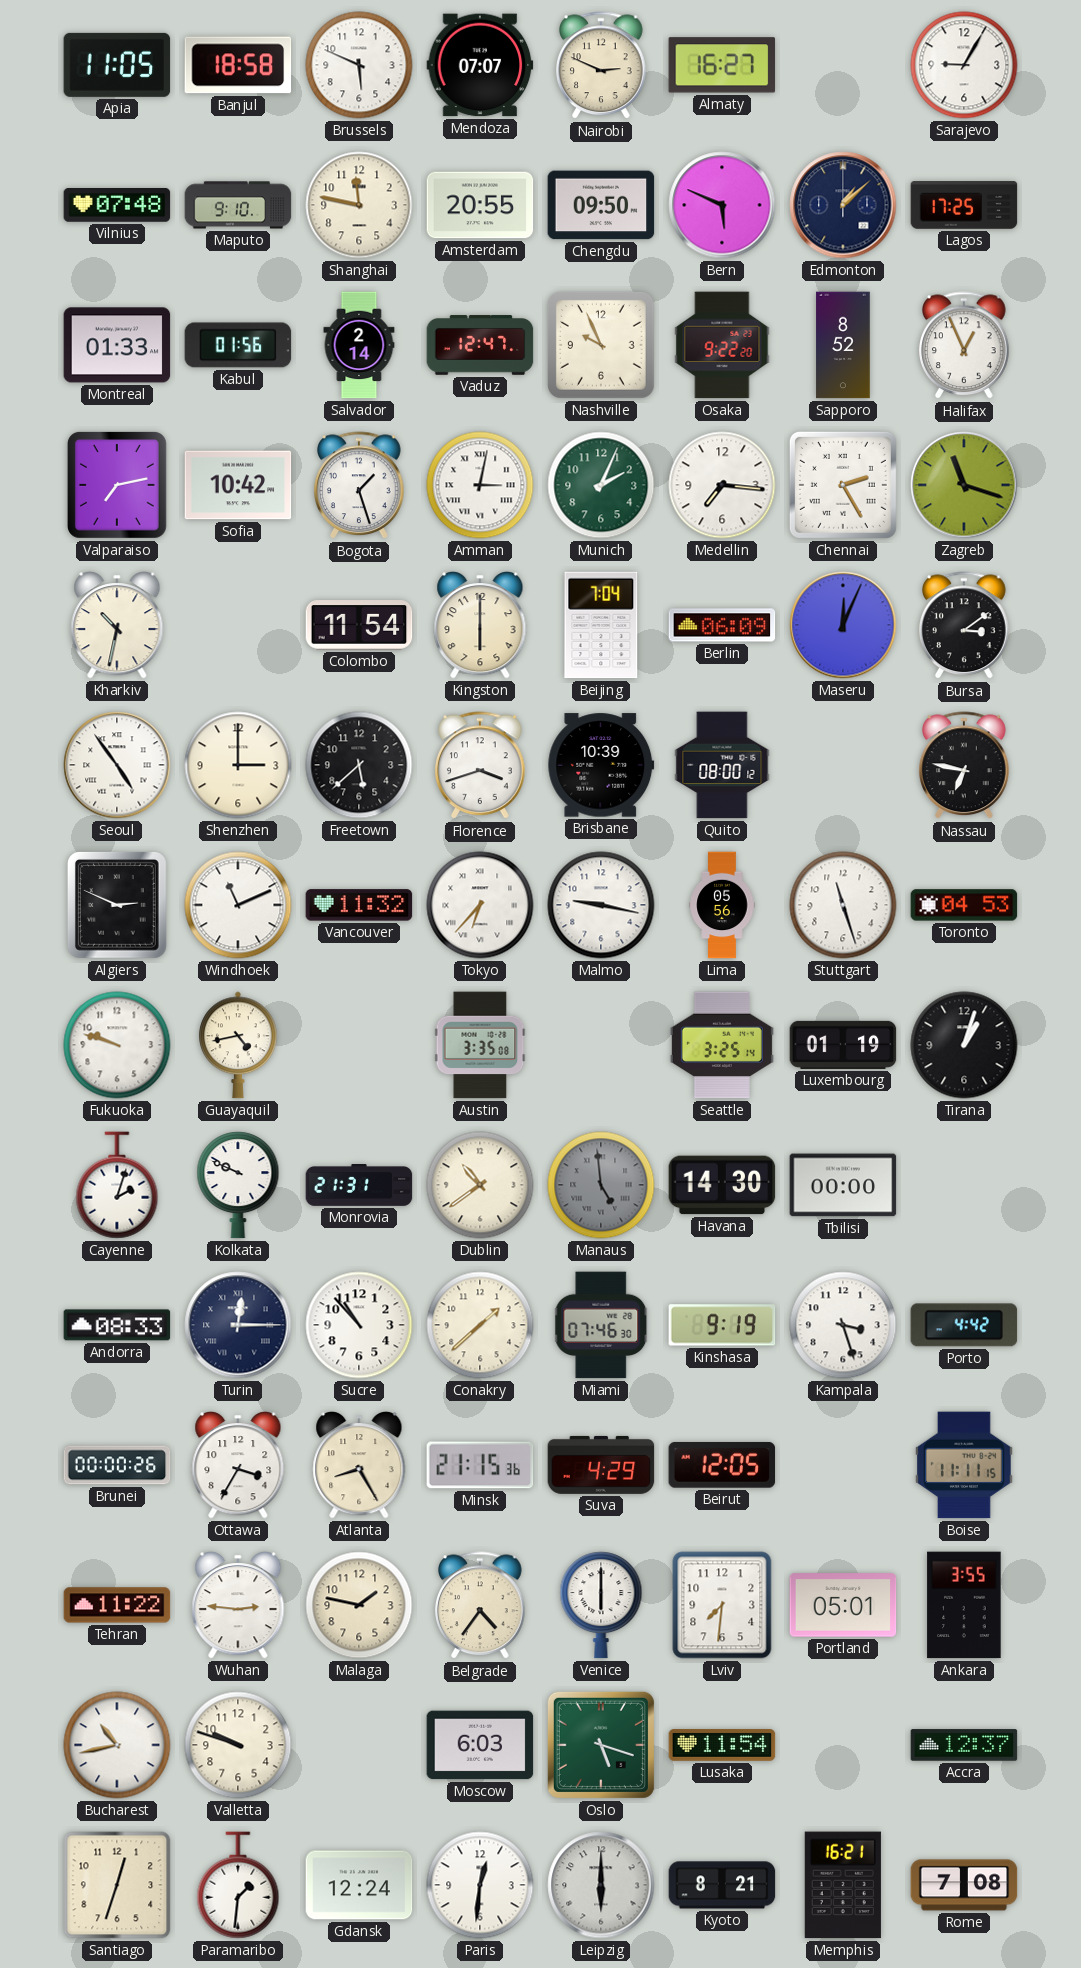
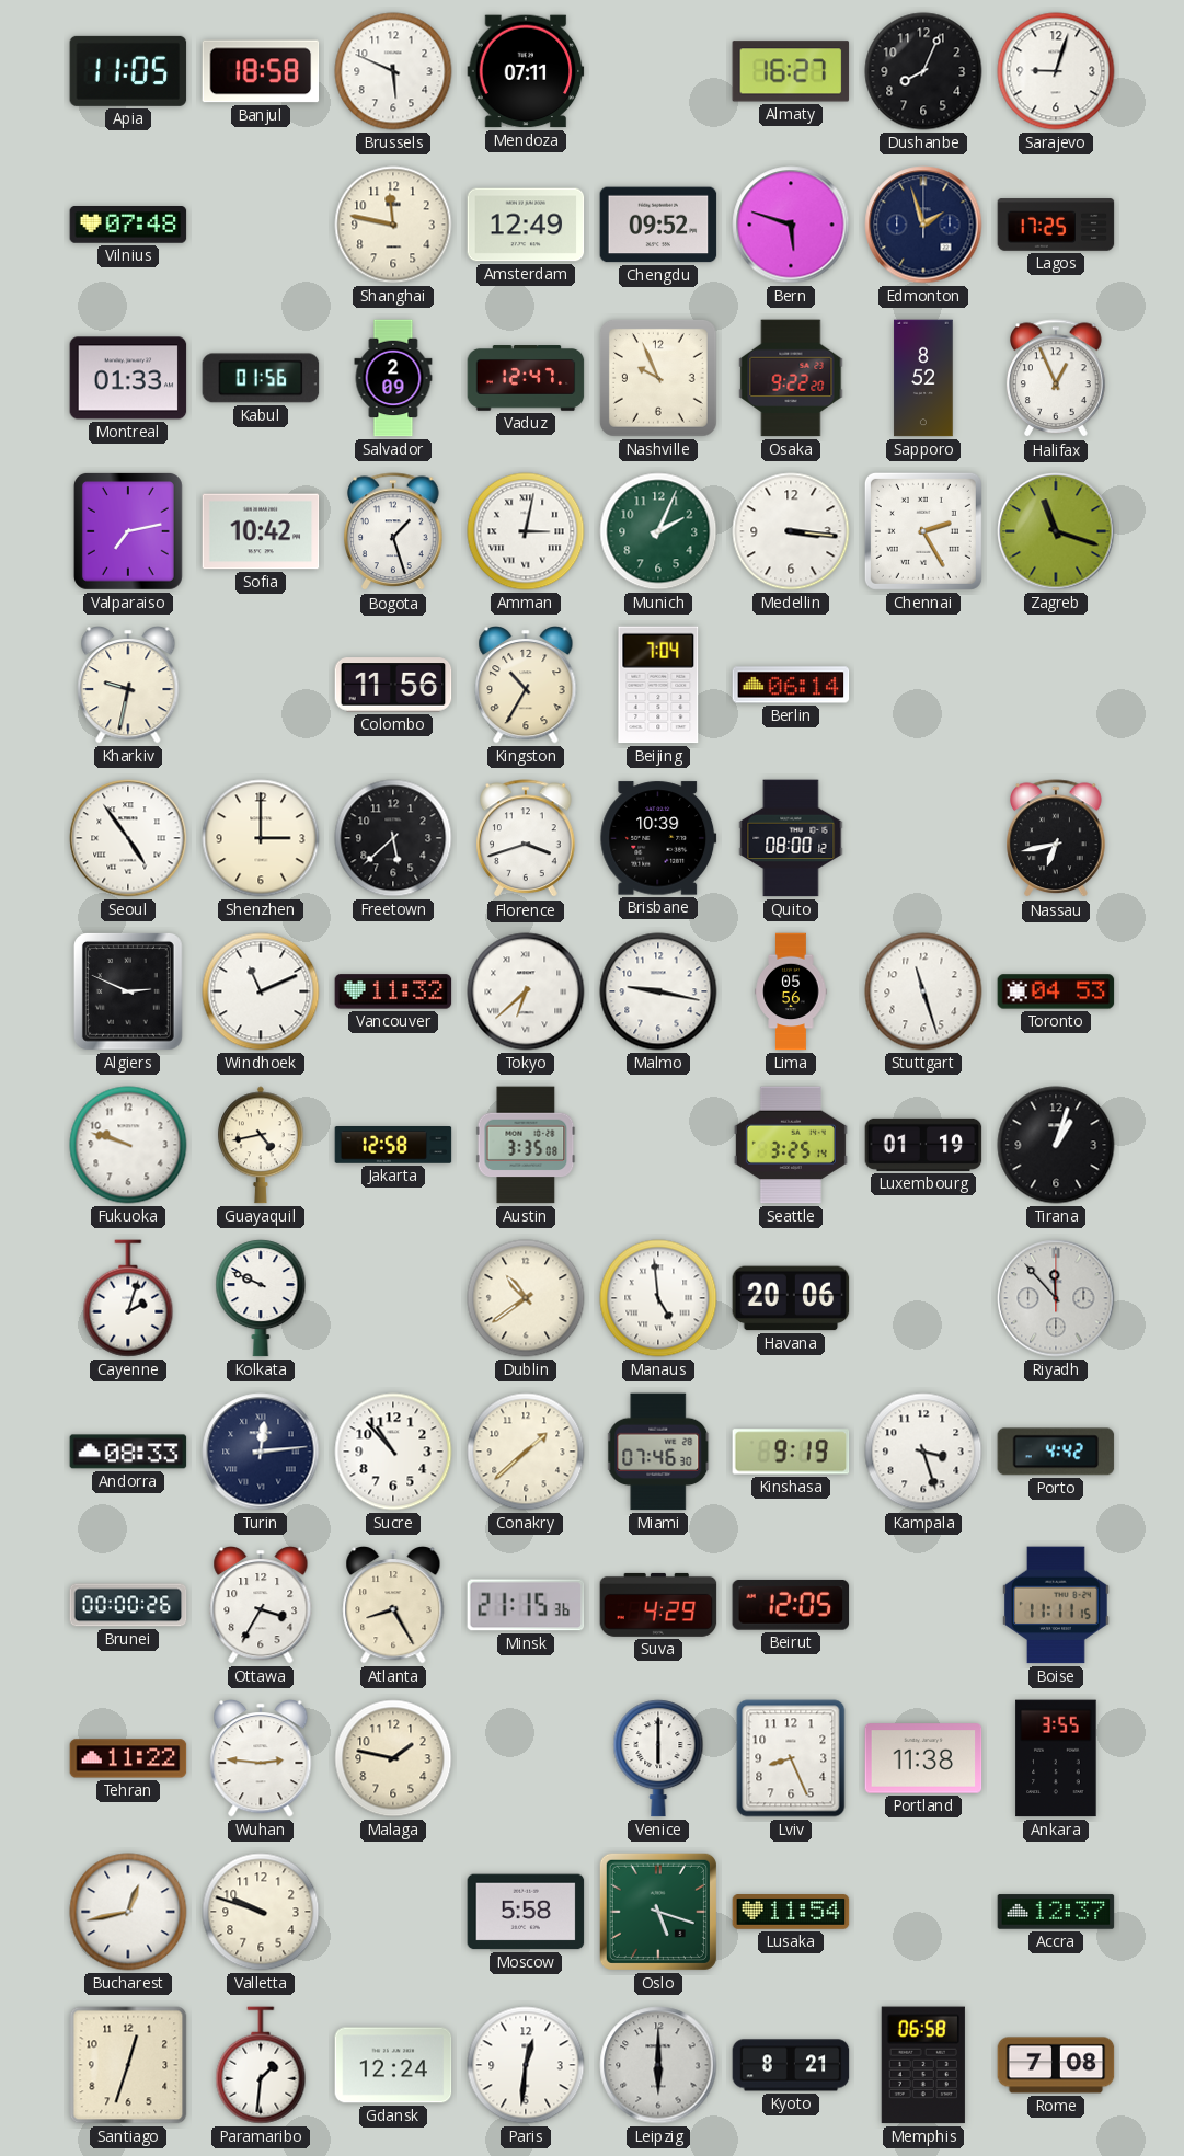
Mendoza: 07:07 -> 07:11 (526, 71)
Nairobi: 2:49 -> none (602, 66)
Dushanbe: none -> 8:04 (923, 71)
Sarajevo: 9:05 -> 9:03 (1056, 71)
Maputo: 9:10 -> none (238, 205)
Amsterdam: 20:55 -> 12:49 (526, 225)
Chengdu: 09:50 -> 09:52 (658, 225)
Bern: 5:49 -> 5:48 (791, 225)
Edmonton: 1:08 -> 1:57 (923, 225)
Salvador: 2:14 -> 2:09 (393, 378)
Medellin: 7:16 -> 3:16 (791, 531)
Kharkiv: 10:32 -> 9:32 (128, 686)
Colombo: 11:54 -> 11:56 (393, 685)
Kingston: 6:00 -> 10:35 (526, 686)
Berlin: 06:09 -> 06:14 (791, 685)
Maseru: 12:04 -> none (843, 625)
Bursa: 3:09 -> none (965, 626)
Nassau: 6:47 -> 6:43 (1057, 839)
Tokyo: 6:37 -> 6:38 (526, 991)
Jakarta: none -> 12:58 (393, 1146)
Monrovia: 21:31 -> none (359, 1186)
Manaus dial: grey -> white (658, 1298)
Havana: 14:30 -> 20:06 (791, 1298)
Tbilisi: 00:00 -> none (843, 1185)
Riyadh: none -> 11:53 (1056, 1298)
Turin: 12:15 -> 12:14 (261, 1452)
Belgrade: 4:36 -> none (481, 1606)
Lviv: 7:31 -> 8:26 (791, 1758)
Portland: 05:01 -> 11:38 (923, 1758)
Bucharest: 10:43 -> 12:43 (128, 1912)
Moscow: 6:03 -> 5:58 (526, 1912)
Memphis: 16:21 -> 06:58 (923, 2065)
